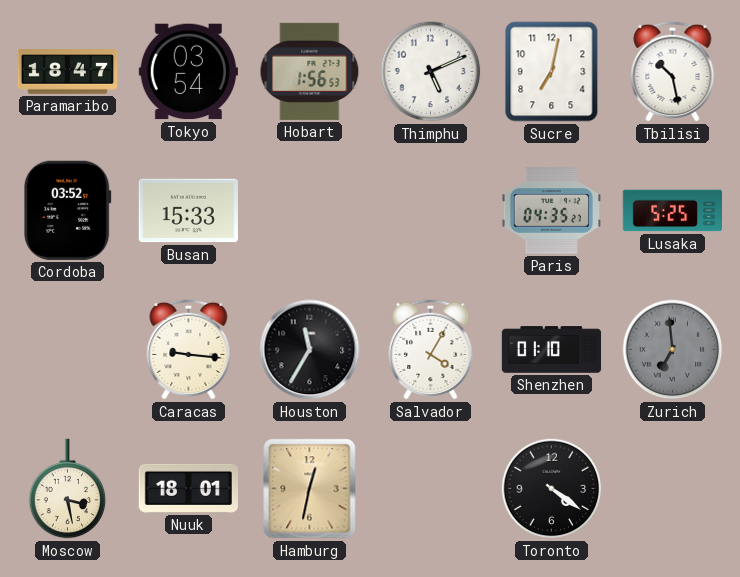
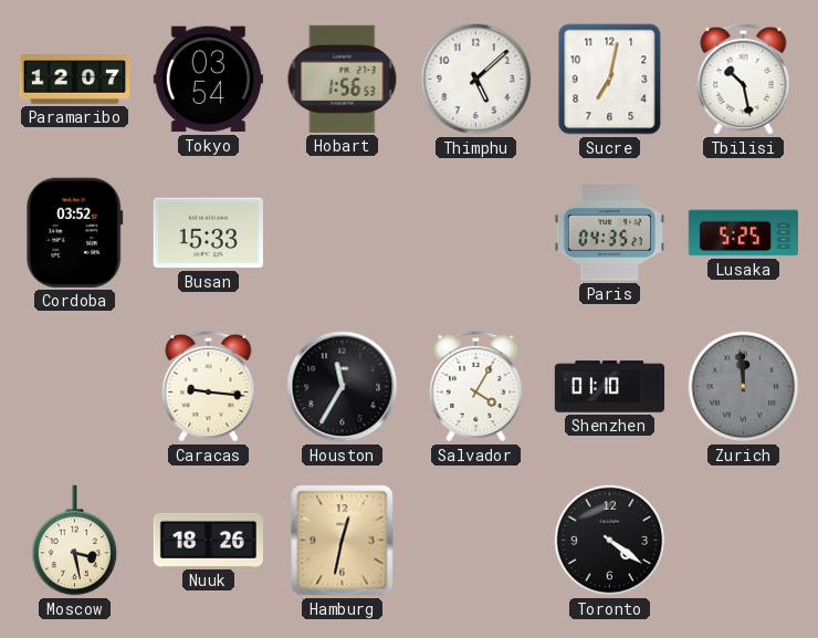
Paramaribo: 18:47 -> 12:07 (75, 80)
Thimphu: 5:11 -> 5:08 (476, 80)
Zurich: 6:59 -> 11:59 (744, 387)
Nuuk: 18:01 -> 18:26 (208, 540)
